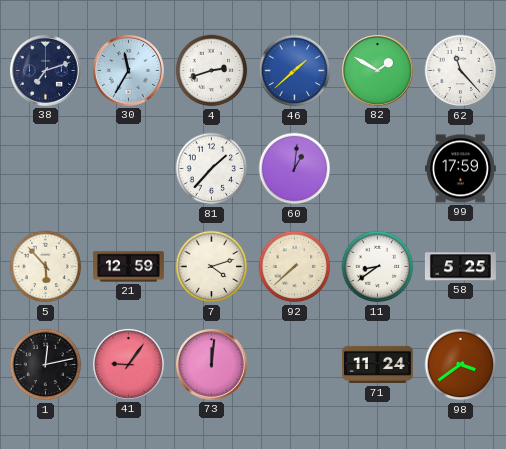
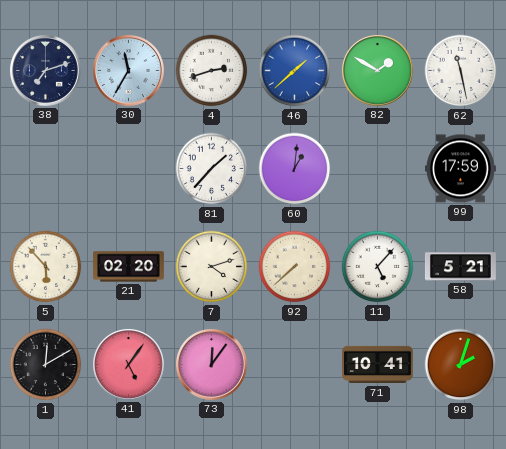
62: 11:23 -> 11:28 (461, 71)
21: 12:59 -> 02:20 (129, 267)
11: 8:39 -> 5:07 (378, 267)
58: 5:25 -> 5:21 (460, 267)
1: 12:13 -> 12:10 (46, 365)
41: 9:06 -> 5:06 (128, 364)
73: 12:01 -> 12:06 (211, 364)
71: 11:24 -> 10:41 (378, 365)
98: 3:39 -> 2:03 (461, 365)
